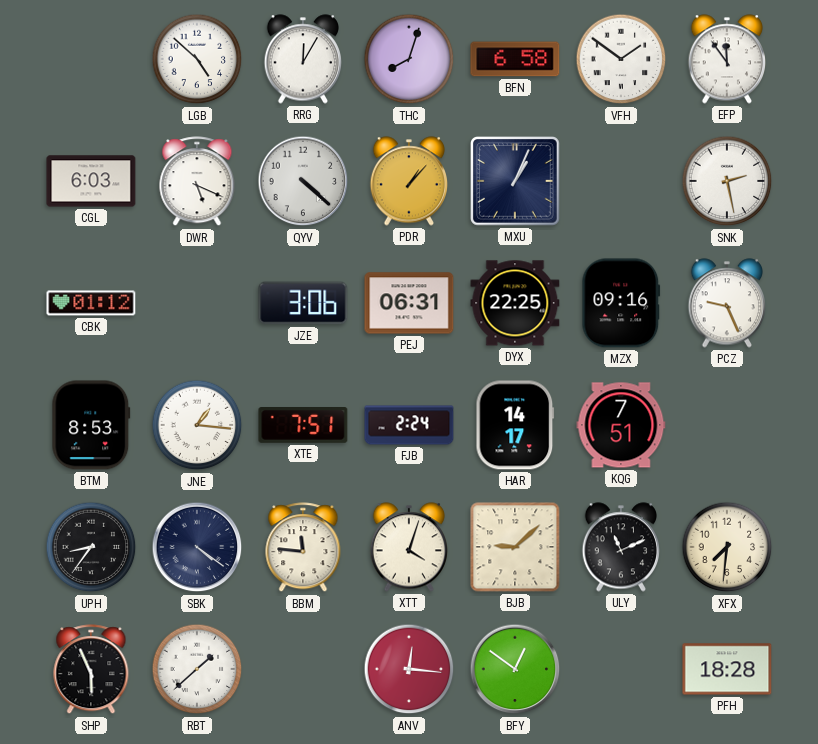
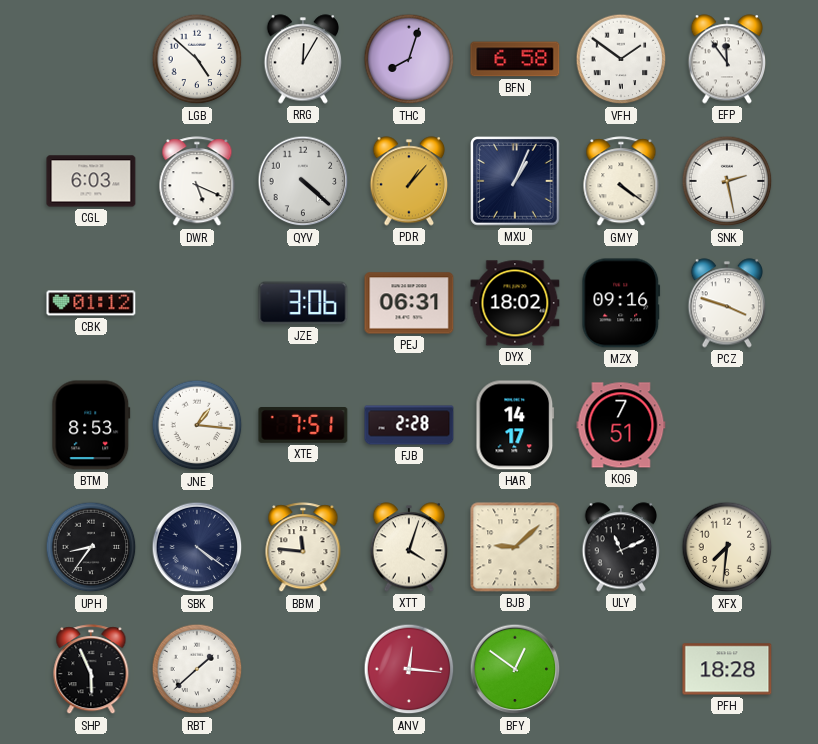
GMY: none -> 4:21 (621, 182)
DYX: 22:25 -> 18:02 (515, 303)
PCZ: 9:26 -> 3:48 (727, 303)
FJB: 2:24 -> 2:28 (409, 425)
